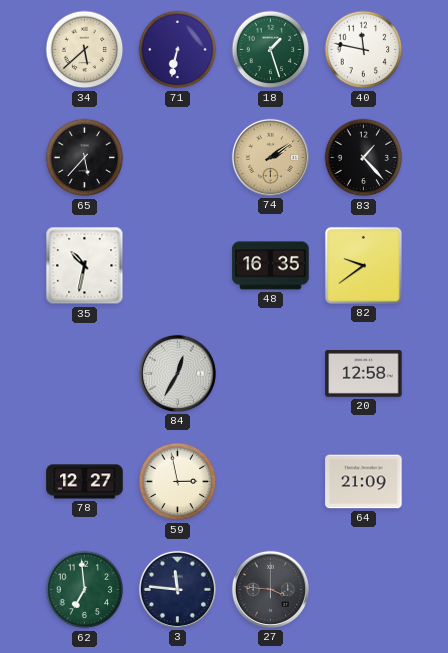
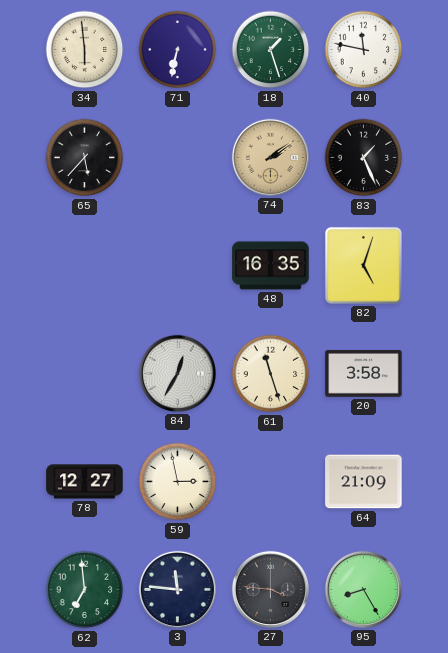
34: 5:38 -> 5:59 (85, 50)
83: 1:23 -> 1:26 (364, 158)
35: 10:32 -> none (85, 266)
82: 9:39 -> 5:03 (363, 265)
61: none -> 11:27 (271, 374)
20: 12:58 -> 3:58 (364, 373)
95: none -> 8:25 (363, 589)
